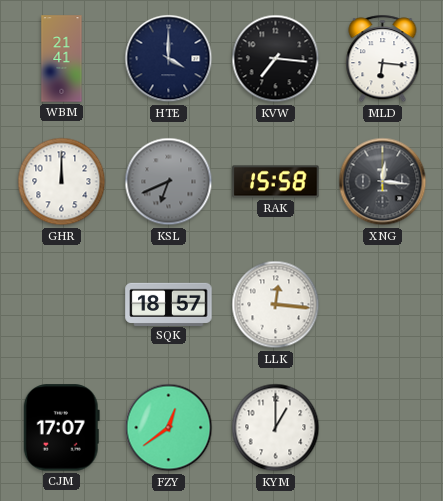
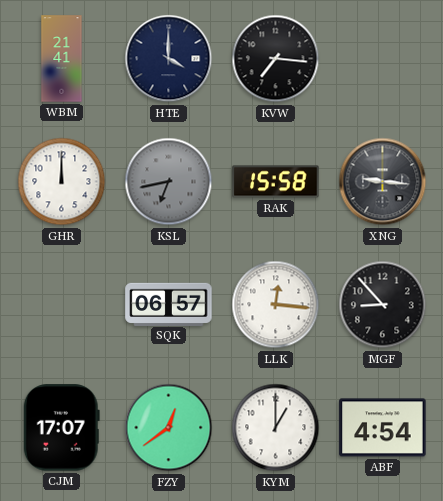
MLD: 6:16 -> none (383, 59)
KSL: 6:41 -> 6:43 (169, 182)
XNG: 12:16 -> 9:16 (383, 182)
SQK: 18:57 -> 06:57 (169, 304)
MGF: none -> 8:53 (383, 305)
ABF: none -> 4:54 (383, 428)
